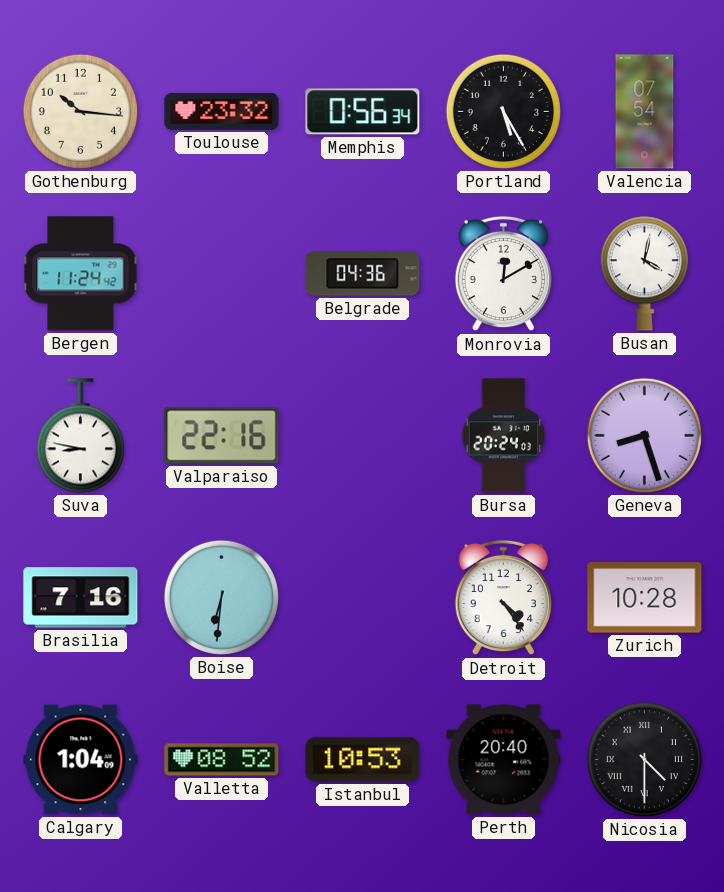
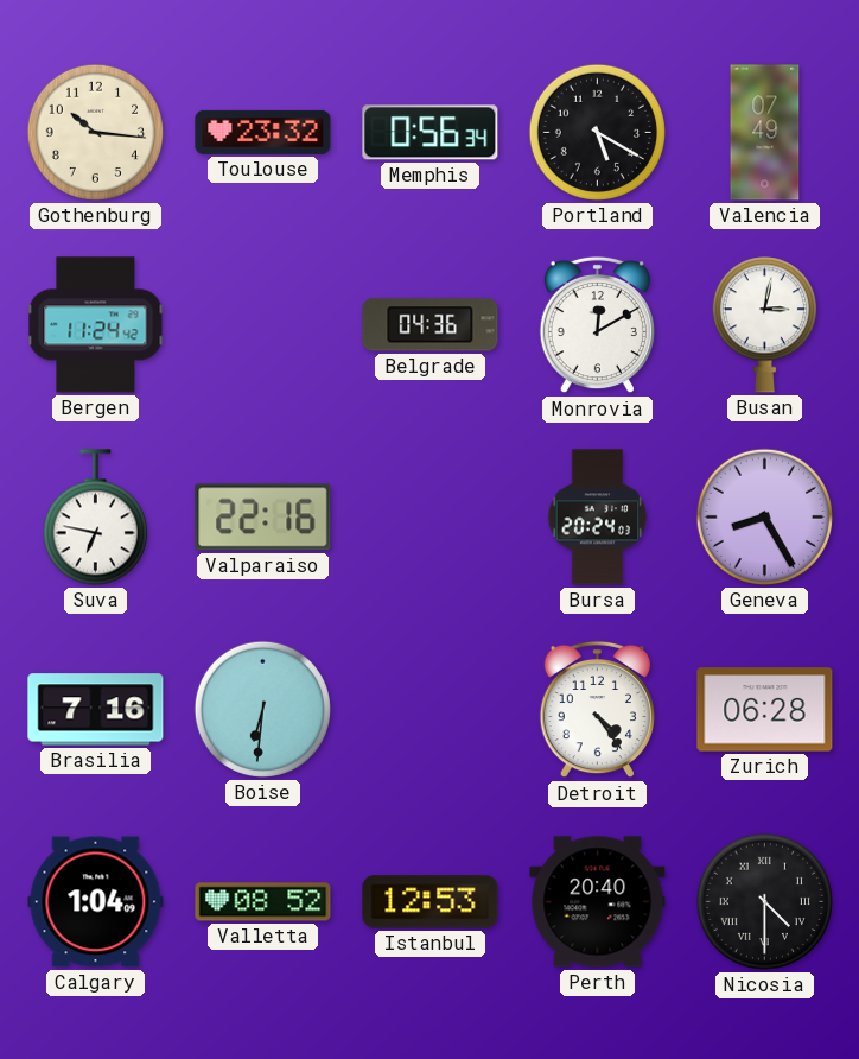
Portland: 5:25 -> 5:20 (597, 132)
Valencia: 07:54 -> 07:49 (765, 133)
Busan: 4:02 -> 3:02 (764, 325)
Suva: 8:47 -> 6:47 (95, 518)
Geneva: 8:27 -> 8:25 (764, 516)
Zurich: 10:28 -> 06:28 (765, 710)
Istanbul: 10:53 -> 12:53 (431, 902)
